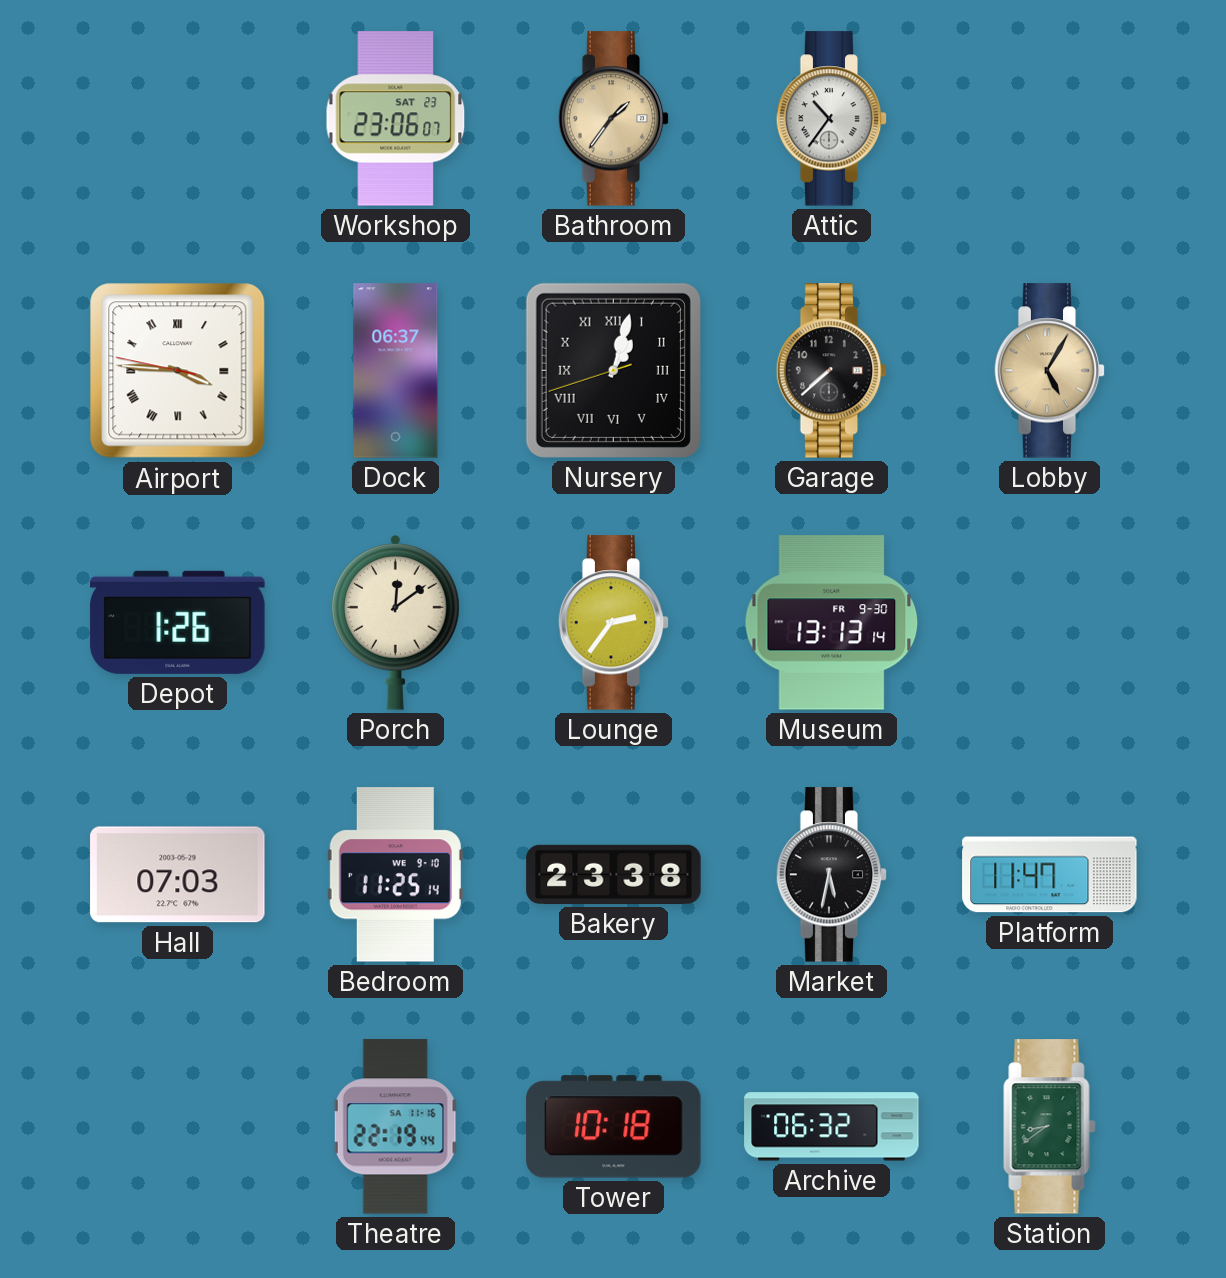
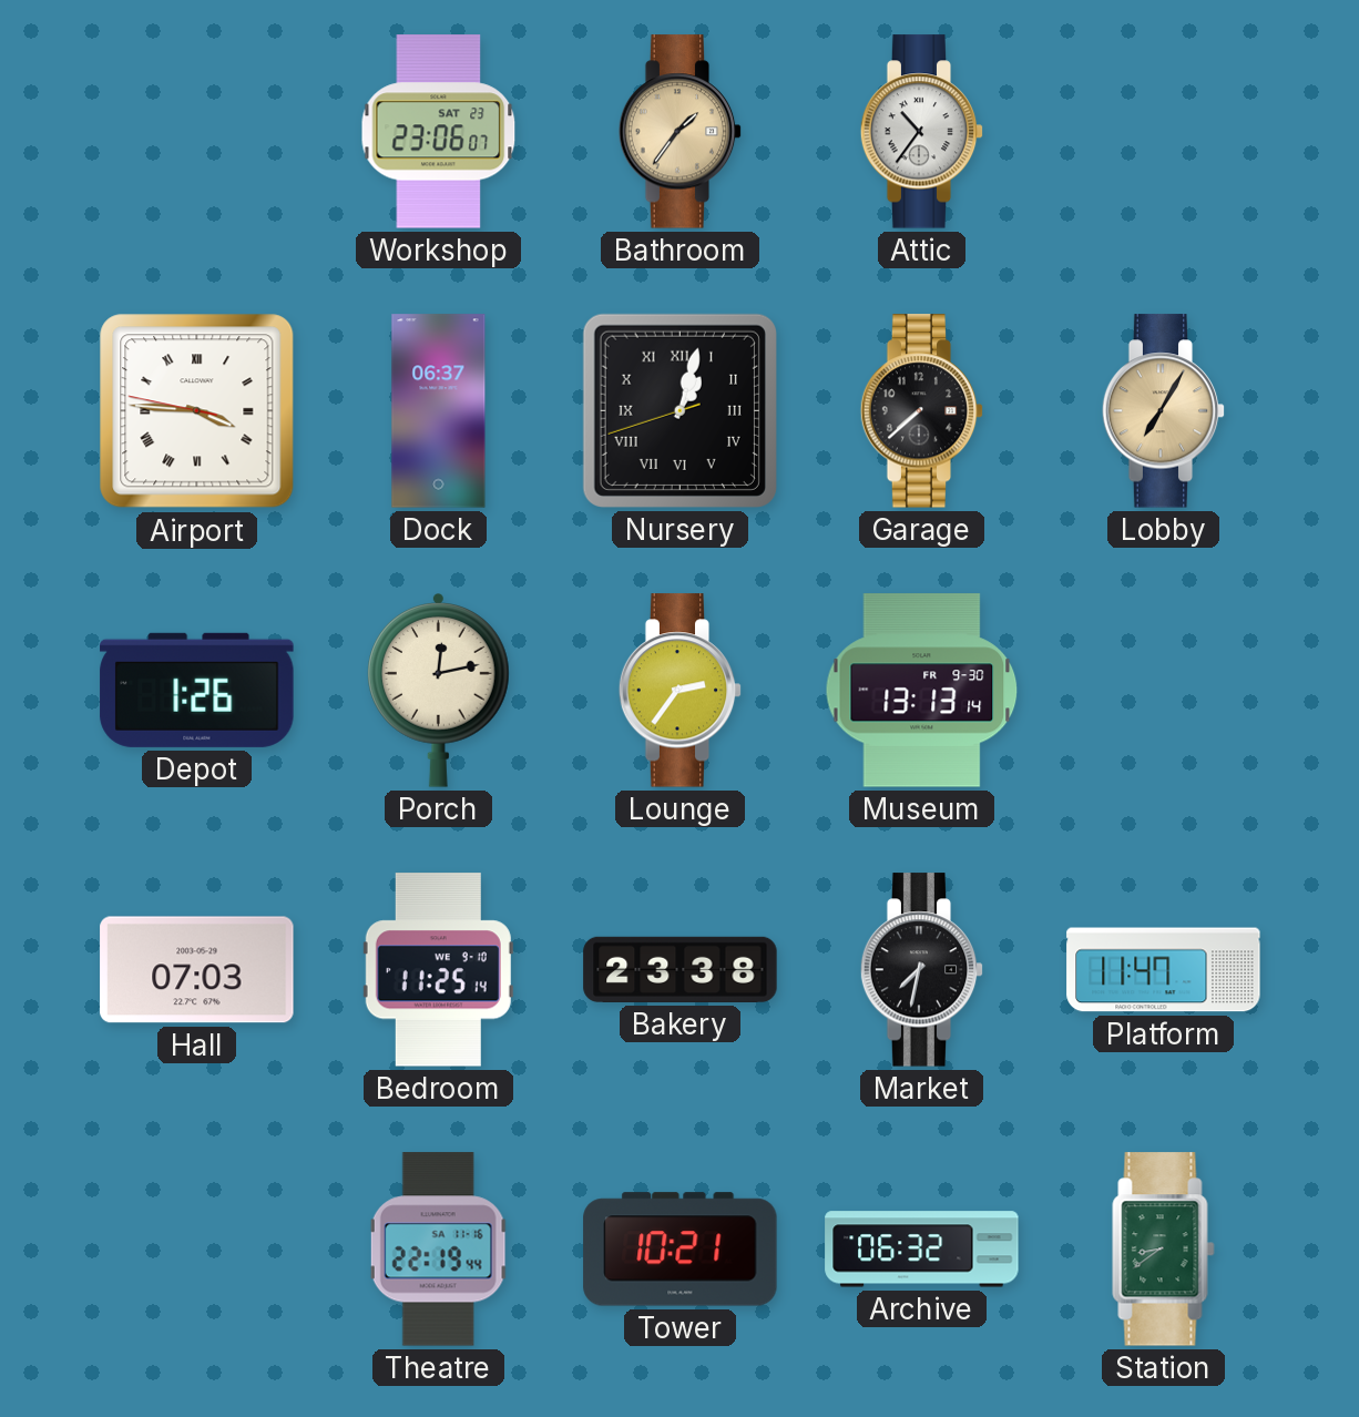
Lobby: 5:05 -> 7:05 (1164, 411)
Porch: 12:09 -> 12:13 (439, 691)
Market: 5:32 -> 7:32 (922, 970)
Tower: 10:18 -> 10:21 (681, 1250)
